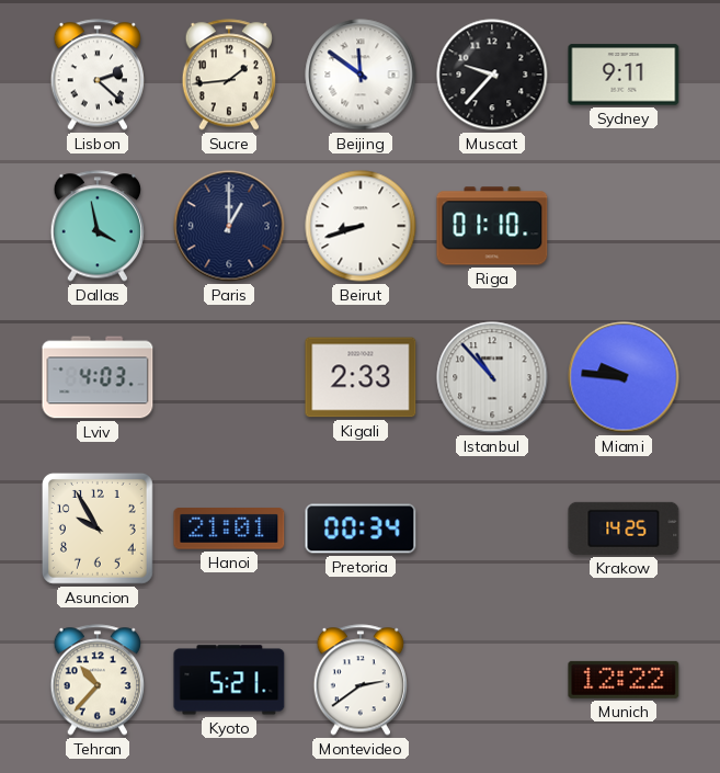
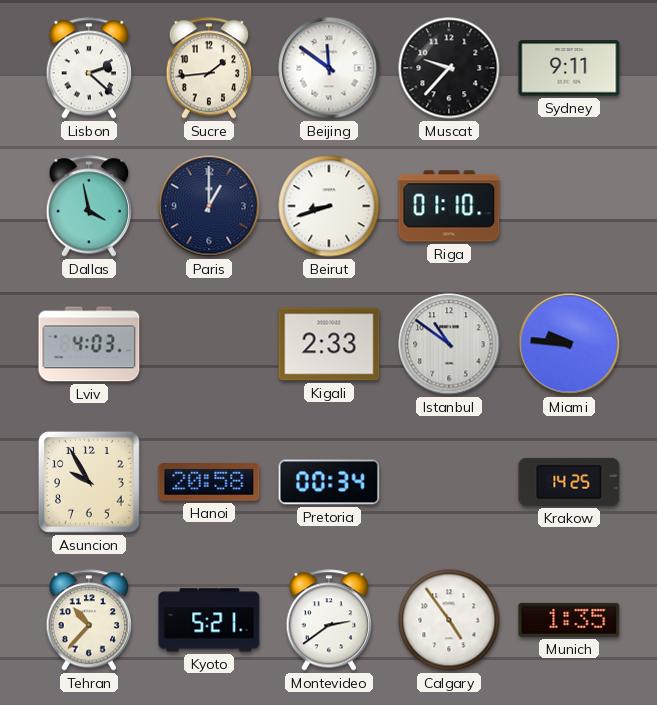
Istanbul: 10:53 -> 10:51 (449, 344)
Hanoi: 21:01 -> 20:58 (209, 482)
Calgary: none -> 4:54 (449, 620)
Munich: 12:22 -> 1:35 (569, 620)
